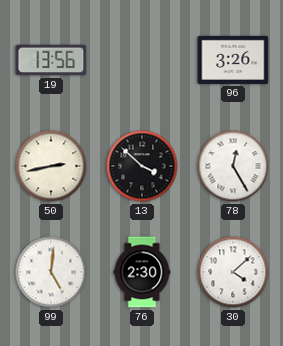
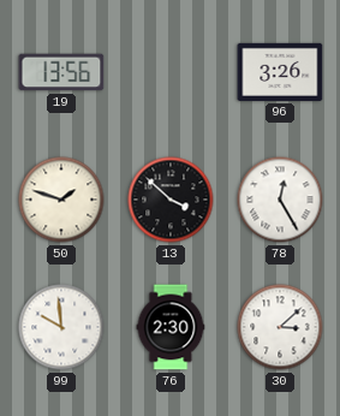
50: 2:43 -> 1:48 (61, 200)
99: 5:01 -> 9:59 (61, 327)
30: 4:08 -> 3:08 (280, 327)
